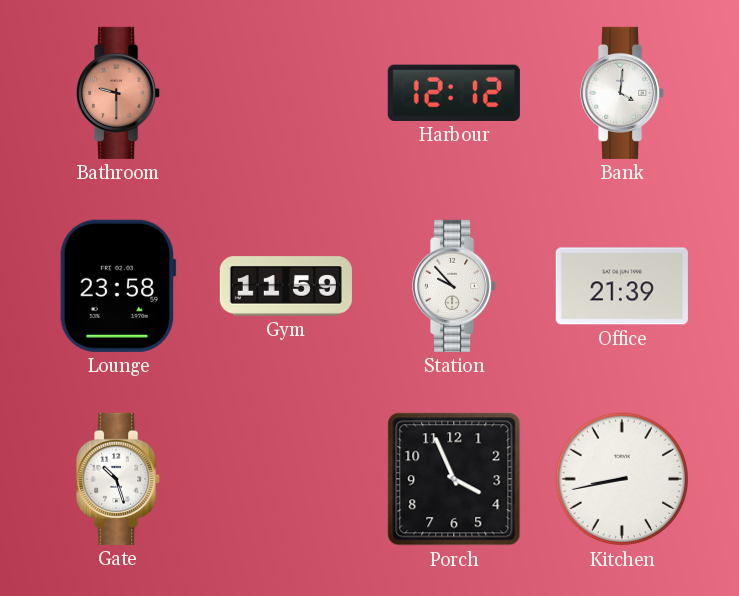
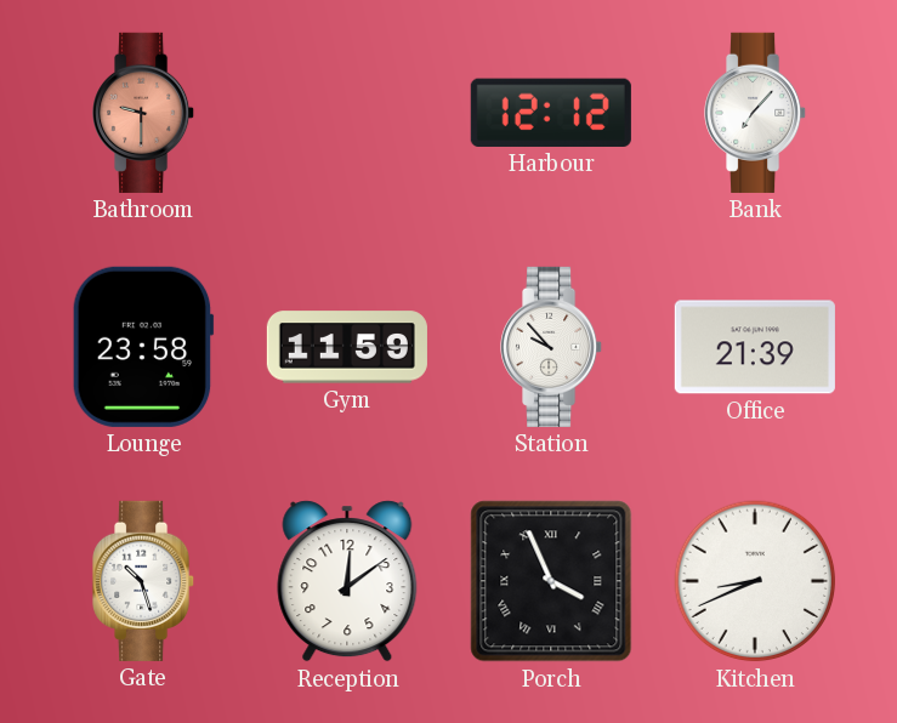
Bank: 4:01 -> 7:07 (756, 113)
Reception: none -> 12:09 (347, 581)
Porch numerals: Arabic -> Roman (551, 581)
Kitchen: 8:43 -> 8:41 (755, 581)
